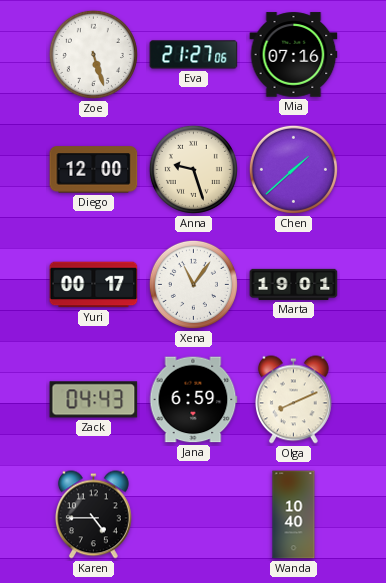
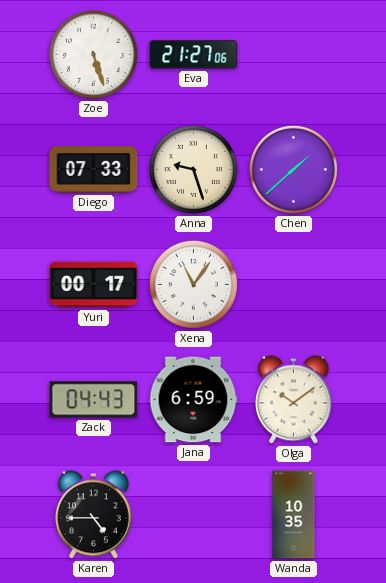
Mia: 07:16 -> none (294, 55)
Diego: 12:00 -> 07:33 (94, 170)
Marta: 19:01 -> none (294, 284)
Olga: 8:11 -> 10:09 (294, 400)
Wanda: 10:40 -> 10:35 (294, 515)
